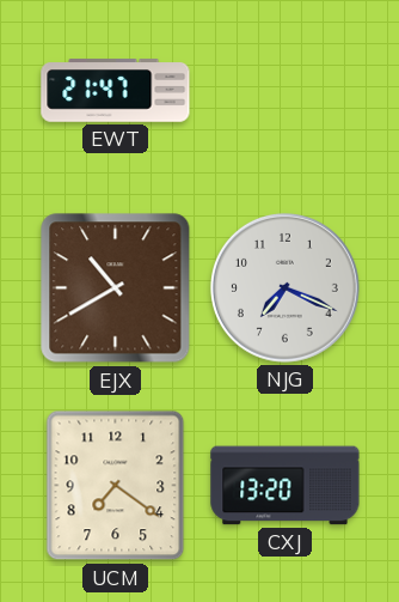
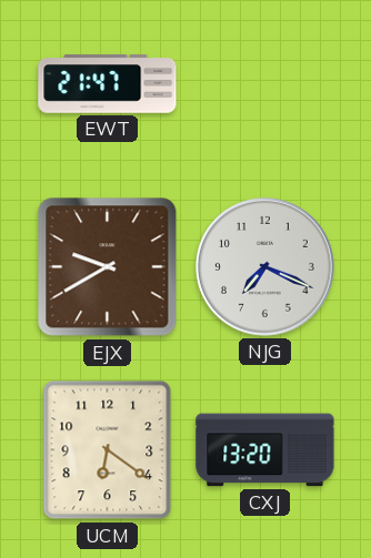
EJX: 10:40 -> 9:40 (108, 267)
UCM: 7:21 -> 6:21 (108, 450)
